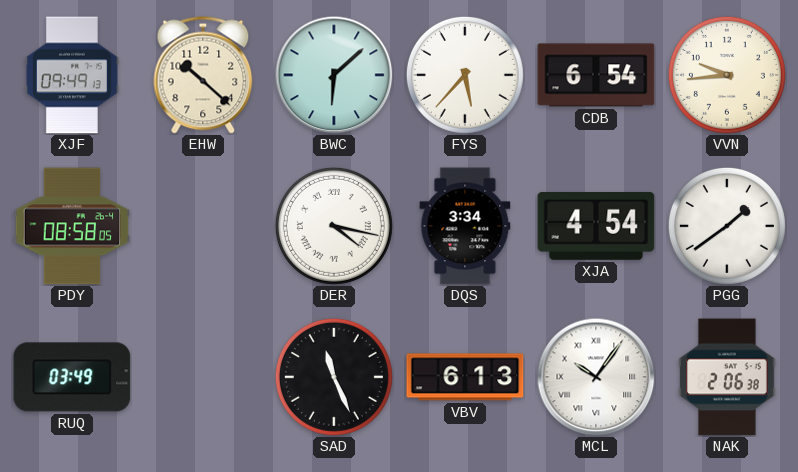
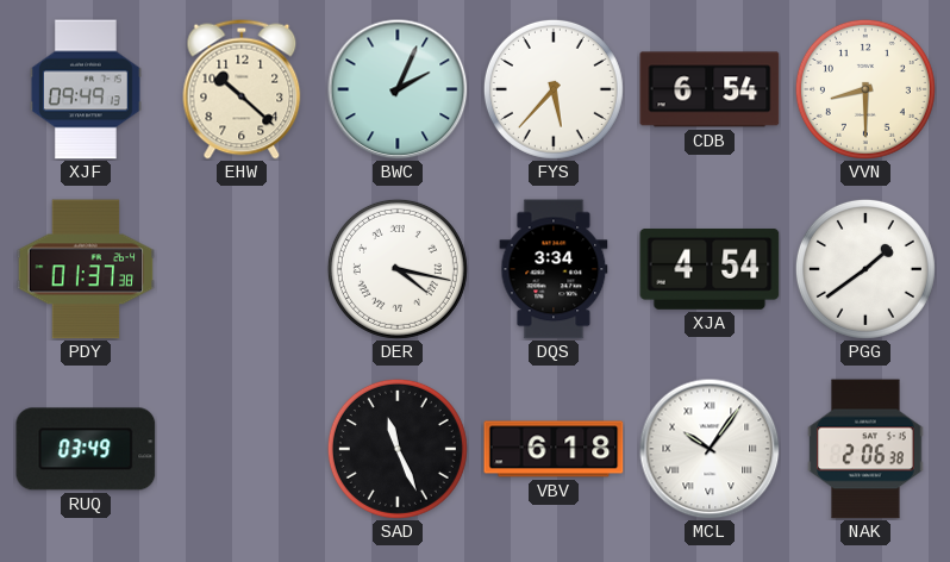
BWC: 6:08 -> 2:04 (398, 89)
VVN: 9:44 -> 8:30 (865, 89)
PDY: 08:58 -> 01:37 (86, 269)
VBV: 6:13 -> 6:18 (554, 449)
